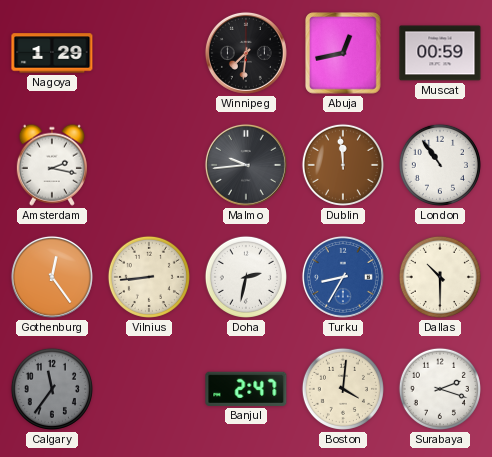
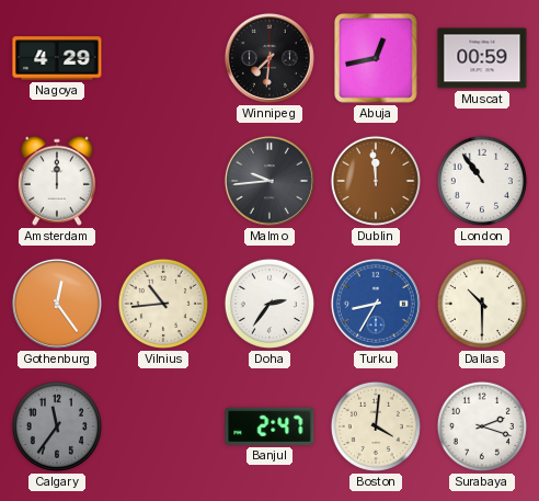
Nagoya: 1:29 -> 4:29 (57, 58)
Amsterdam: 2:17 -> 12:00 (57, 181)
Vilnius: 8:44 -> 10:44 (163, 304)
Doha: 2:32 -> 2:36 (269, 304)
